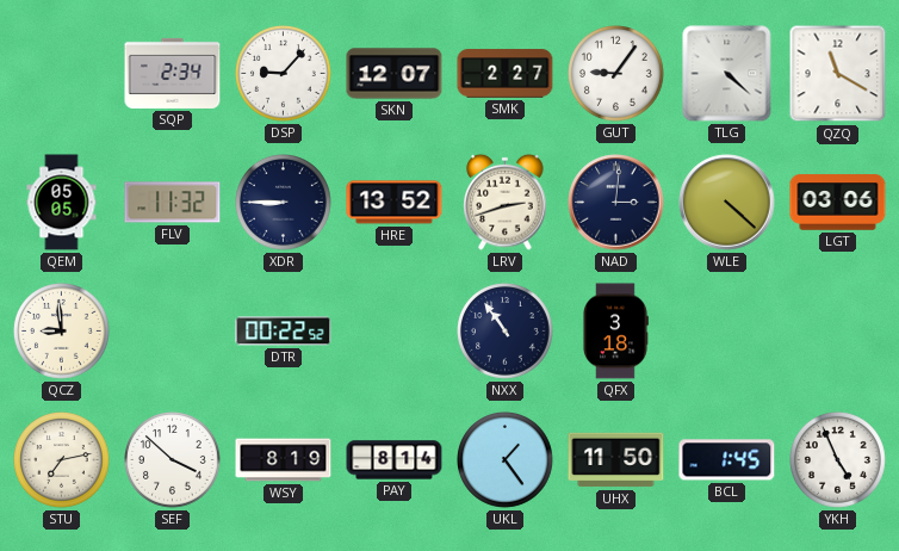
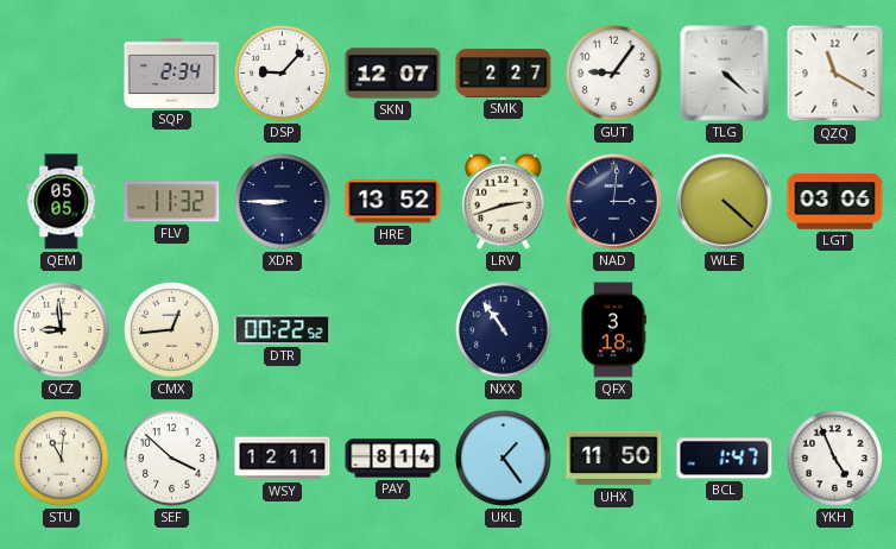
CMX: none -> 12:44 (172, 330)
STU: 7:13 -> 11:01 (62, 459)
WSY: 8:19 -> 12:11 (283, 459)
BCL: 1:45 -> 1:47 (725, 459)
